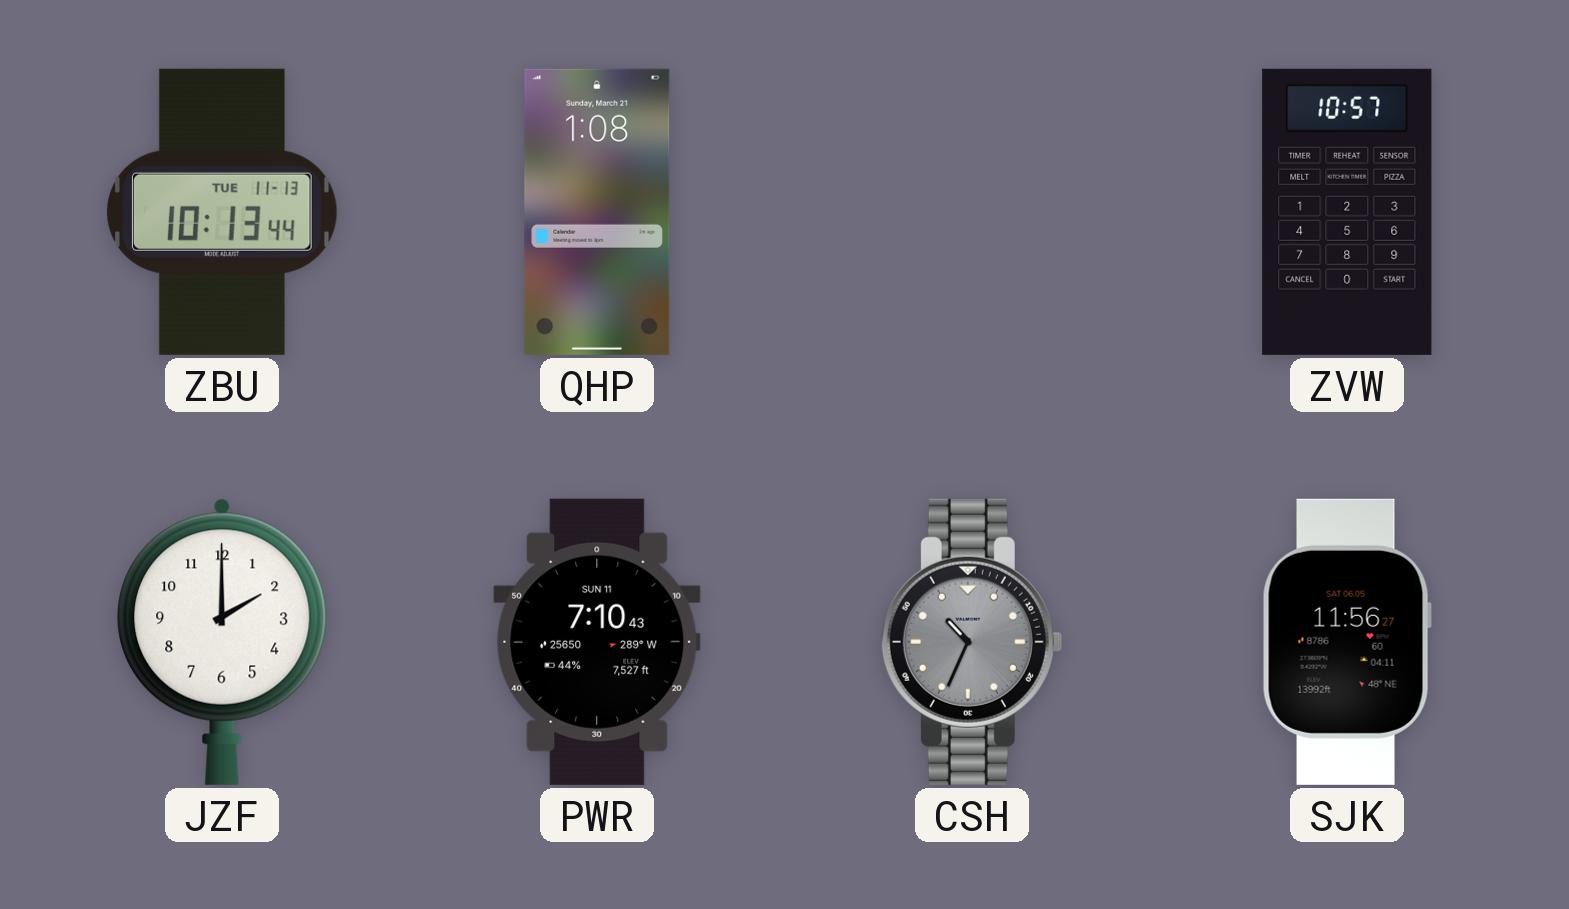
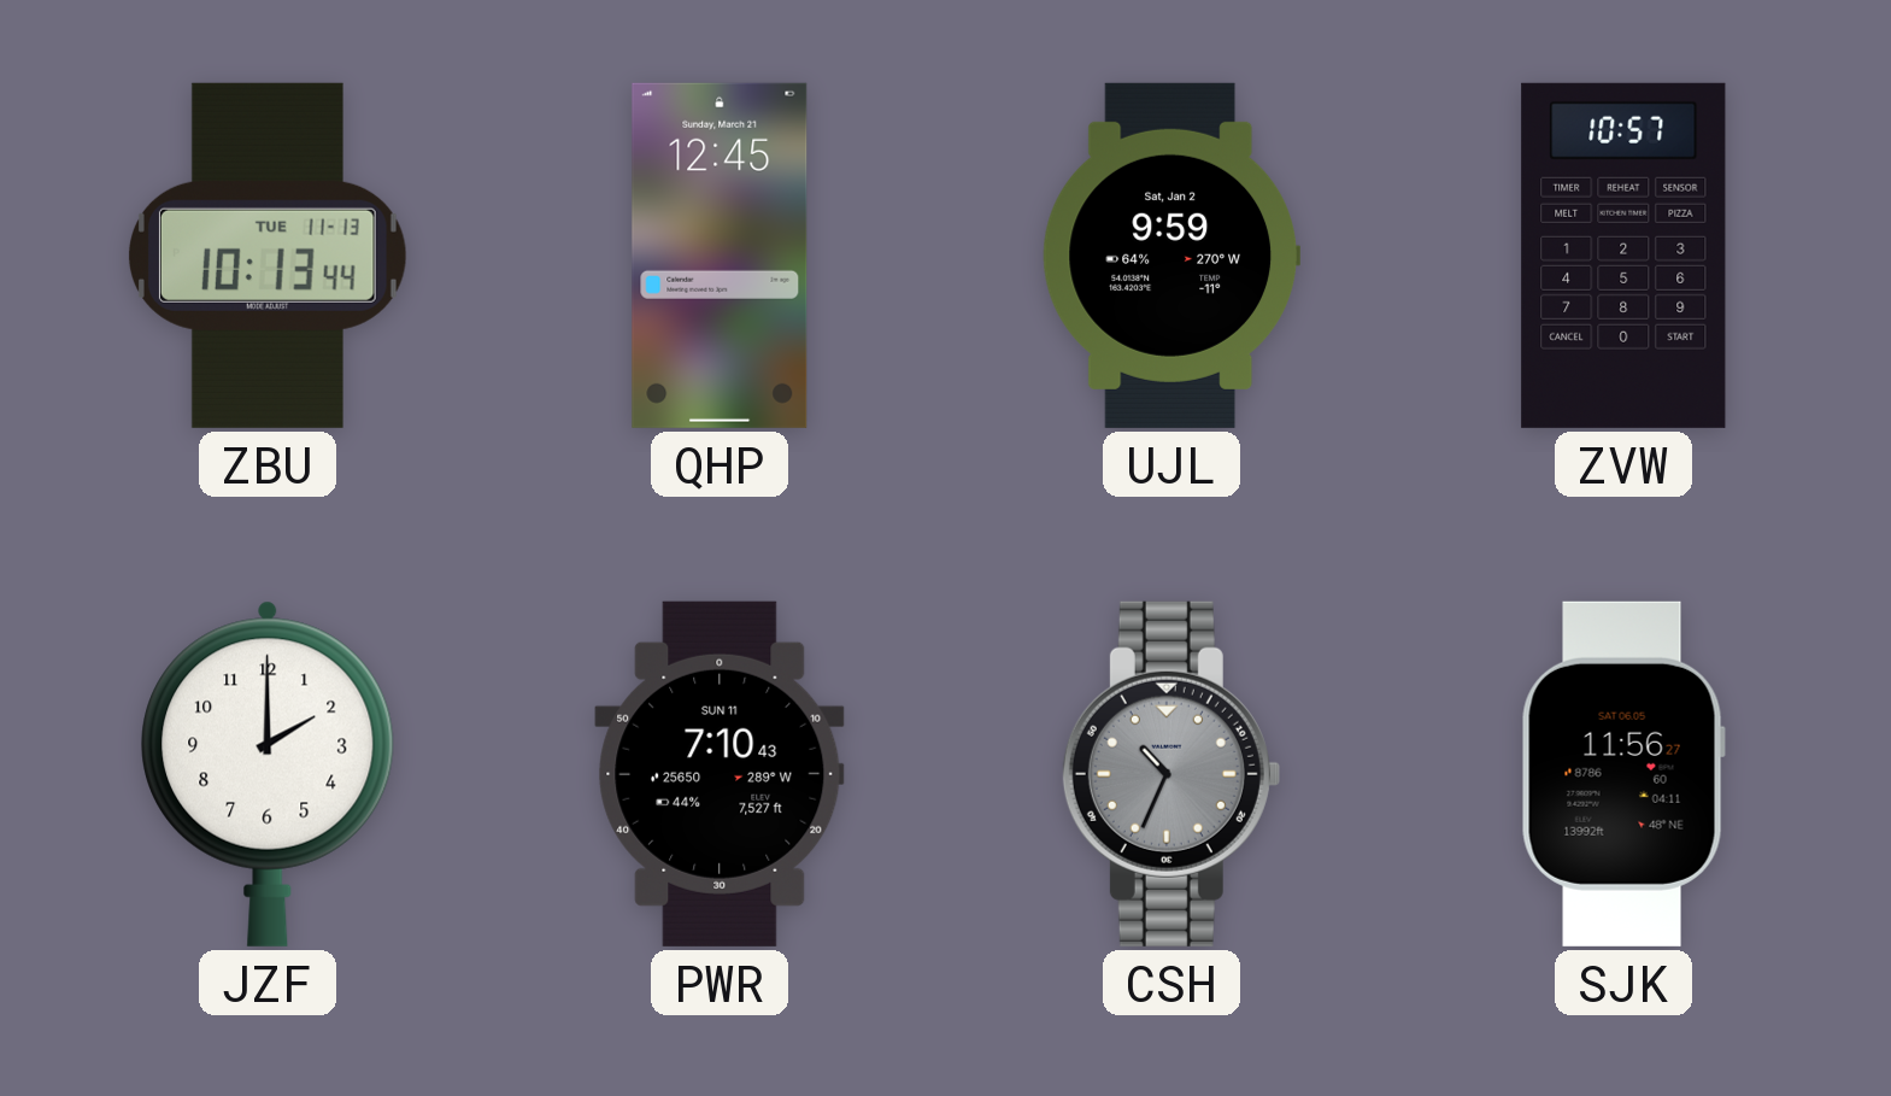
QHP: 1:08 -> 12:45 (720, 256)
UJL: none -> 9:59 (1170, 256)
